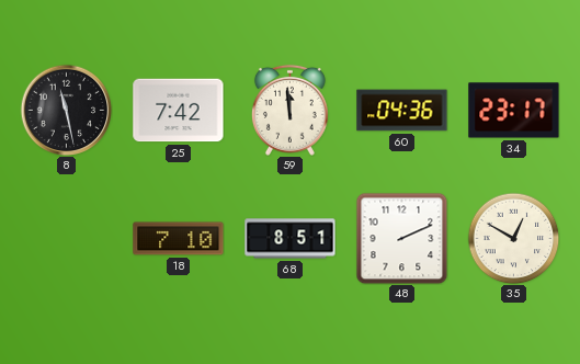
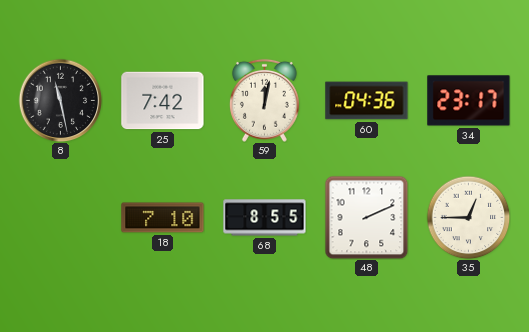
59: 11:59 -> 12:02 (264, 100)
68: 8:51 -> 8:55 (265, 218)
35: 12:50 -> 12:45 (468, 217)
